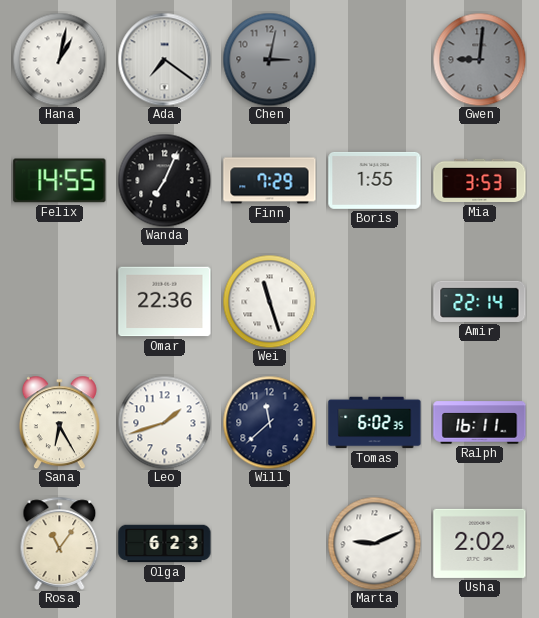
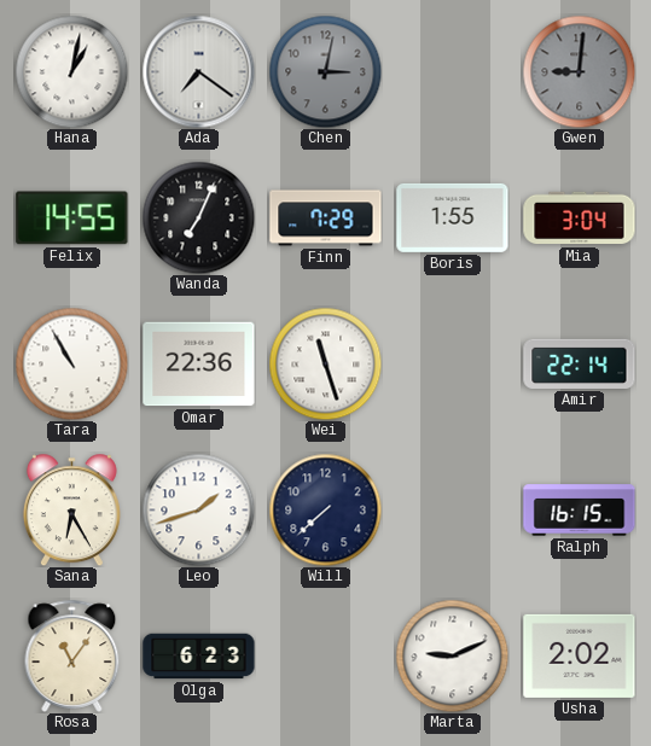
Mia: 3:53 -> 3:04 (580, 218)
Tara: none -> 10:55 (71, 363)
Will: 11:38 -> 7:38 (325, 509)
Tomas: 6:02 -> none (375, 423)
Ralph: 16:11 -> 16:15 (580, 511)
